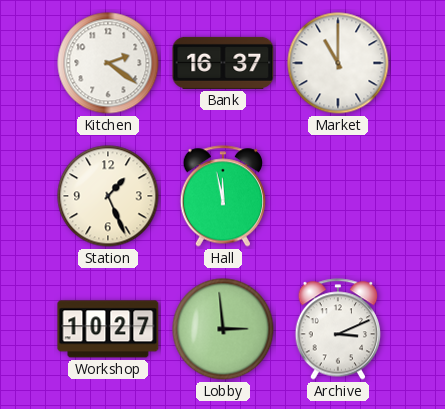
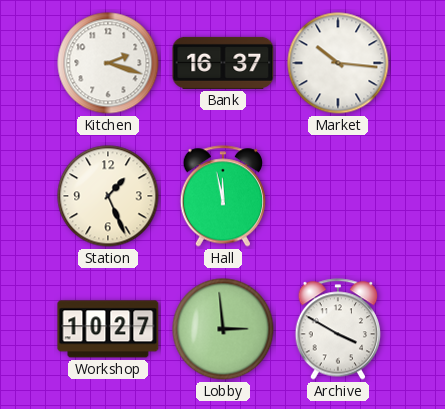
Kitchen: 2:21 -> 2:18 (108, 63)
Market: 11:00 -> 10:16 (338, 63)
Archive: 3:11 -> 3:50 (338, 329)
